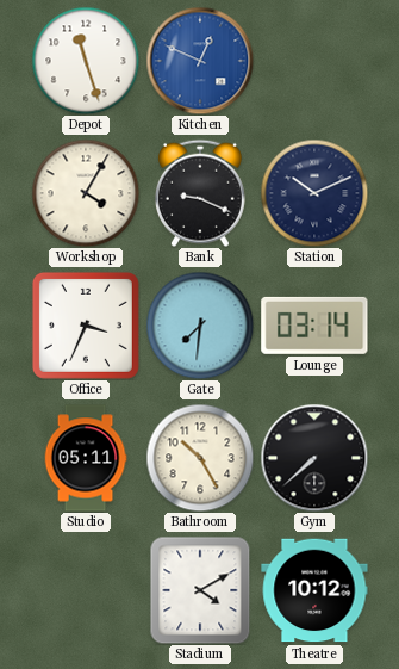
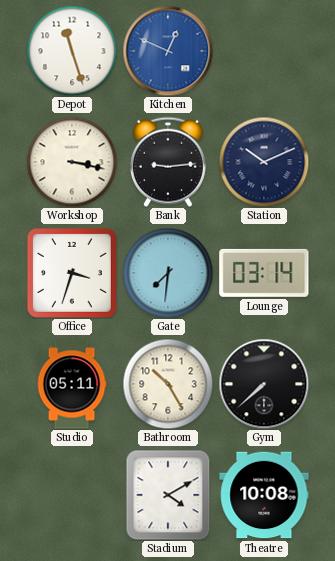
Workshop: 4:05 -> 3:17 (72, 162)
Bank: 9:19 -> 9:14 (168, 162)
Office: 3:34 -> 3:33 (72, 273)
Theatre: 10:12 -> 10:08 (264, 495)
